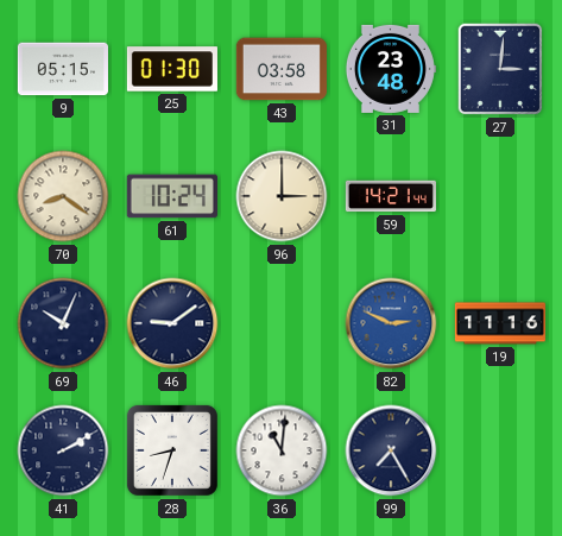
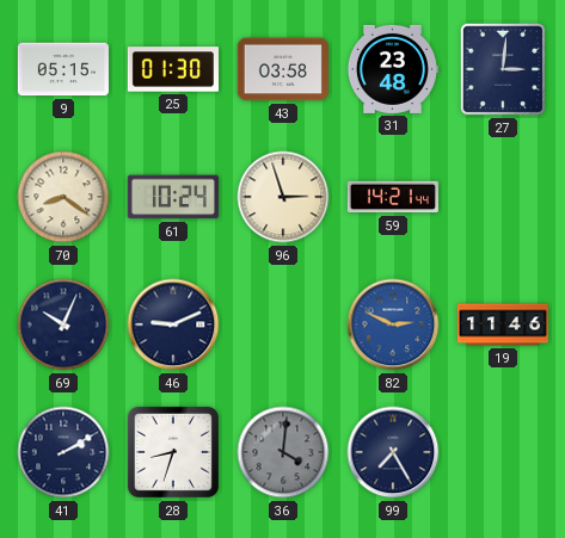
96: 3:00 -> 2:57 (283, 197)
46: 9:09 -> 9:11 (173, 324)
19: 11:16 -> 11:46 (503, 324)
36: 11:01 -> 4:01 (283, 452)
36 dial: white -> grey (283, 452)
